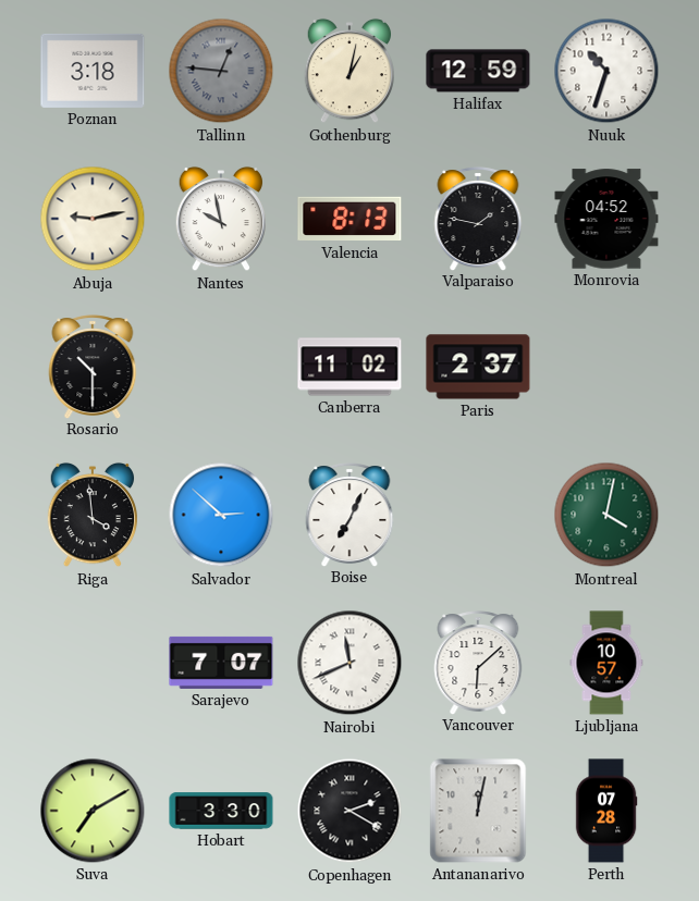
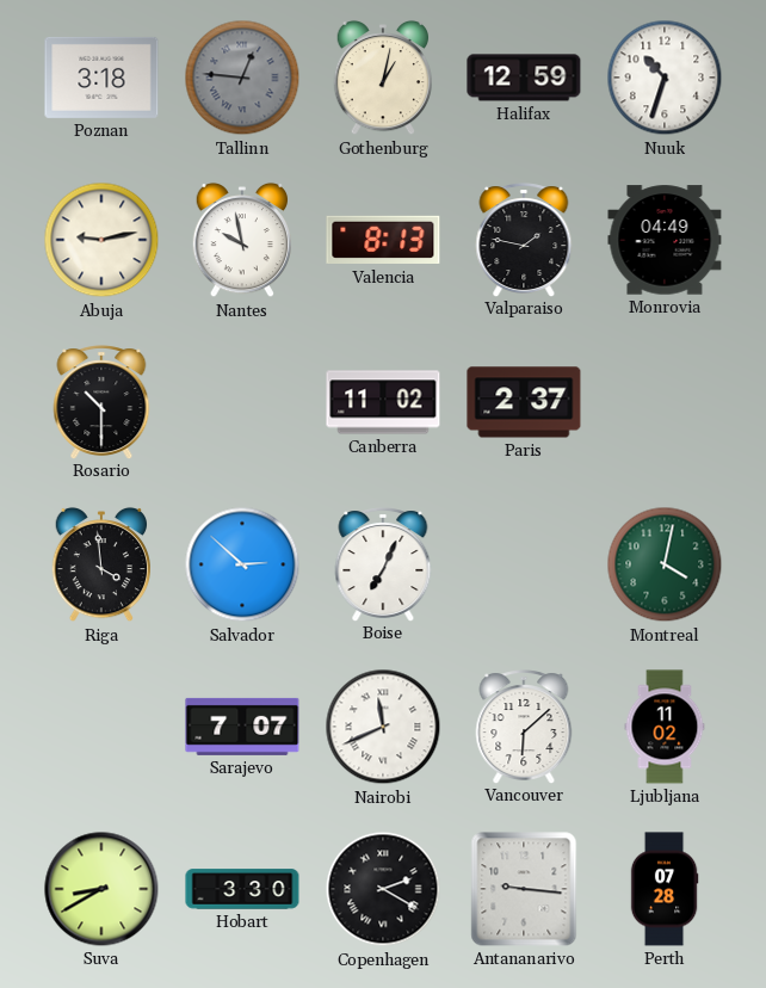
Monrovia: 04:52 -> 04:49 (665, 240)
Ljubljana: 10:57 -> 11:02 (665, 727)
Suva: 7:10 -> 8:40 (101, 889)
Antananarivo: 12:02 -> 9:16 (524, 889)
